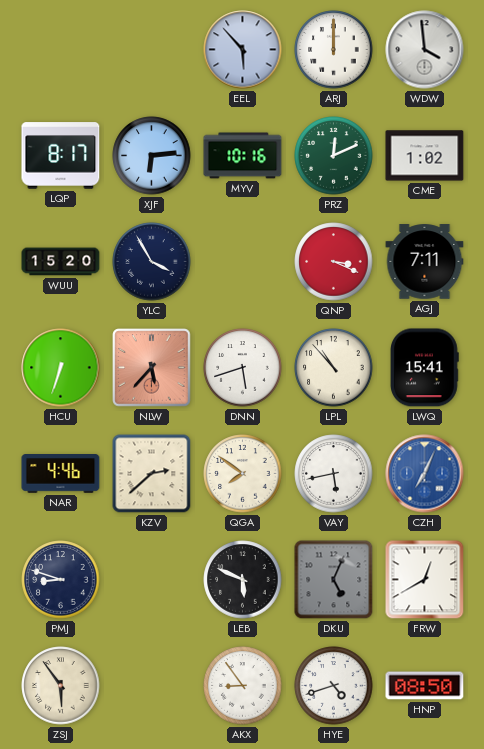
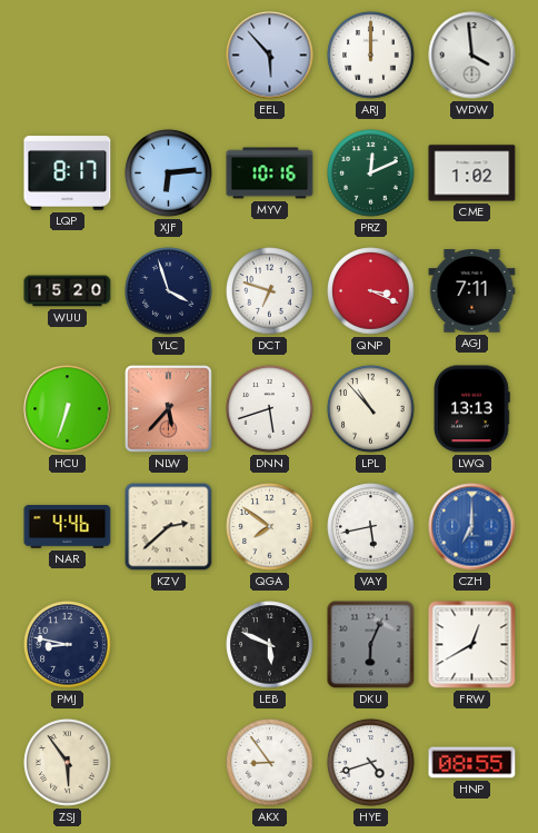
YLC: 3:55 -> 3:57 (169, 291)
DCT: none -> 6:48 (270, 291)
LWQ: 15:41 -> 13:13 (472, 409)
CZH: 7:04 -> 7:00 (472, 527)
PMJ: 8:48 -> 8:47 (68, 645)
DKU: 5:04 -> 6:04 (371, 645)
HNP: 08:50 -> 08:55 (472, 763)
